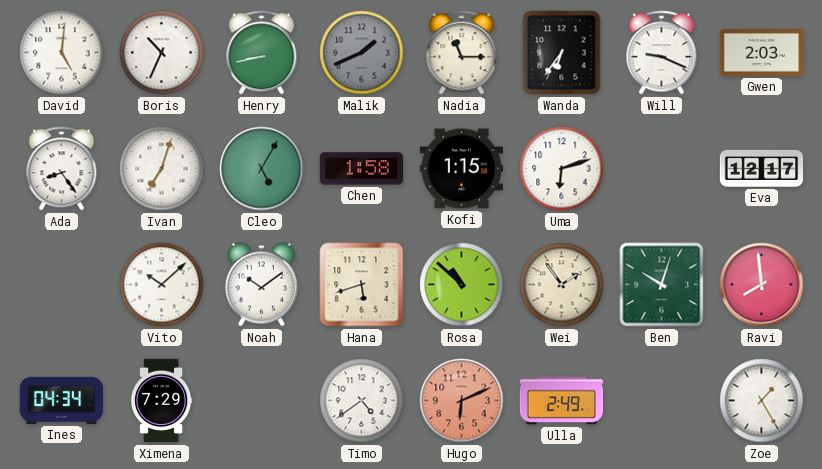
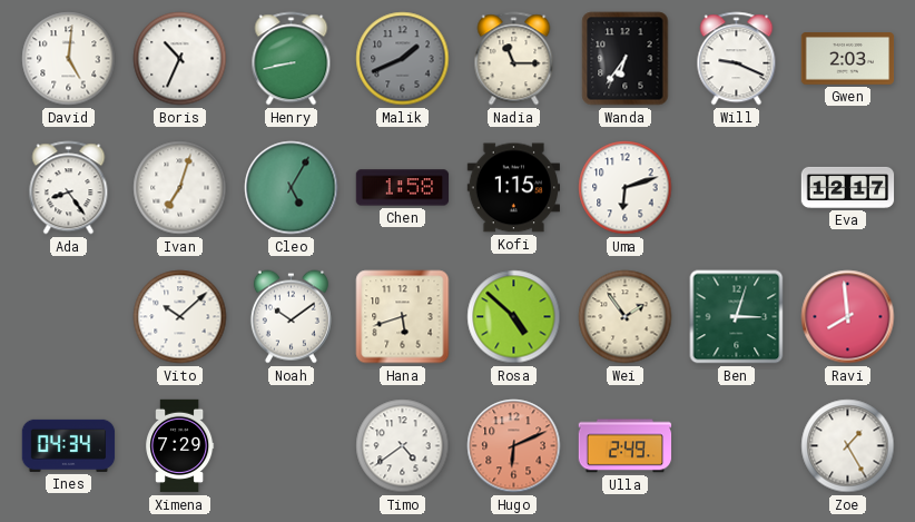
Rosa: 10:52 -> 4:52 (514, 317)
Ben: 10:03 -> 3:03 (737, 317)
